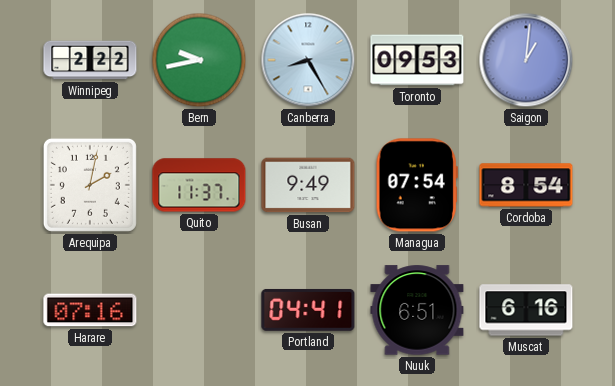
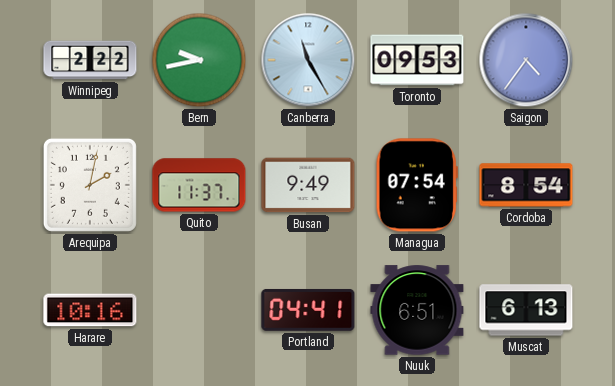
Canberra: 8:25 -> 11:25 (308, 60)
Saigon: 1:01 -> 4:36 (526, 60)
Harare: 07:16 -> 10:16 (90, 310)
Muscat: 6:16 -> 6:13 (526, 310)
